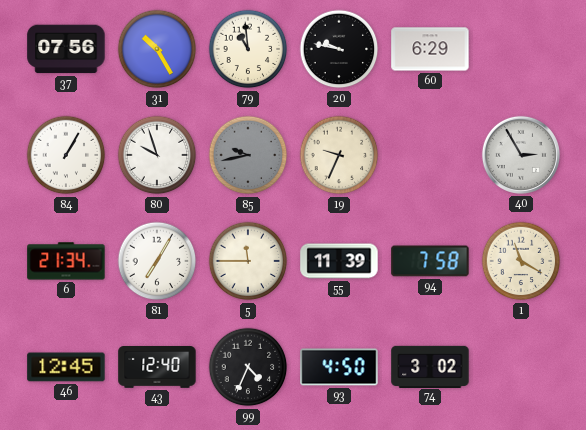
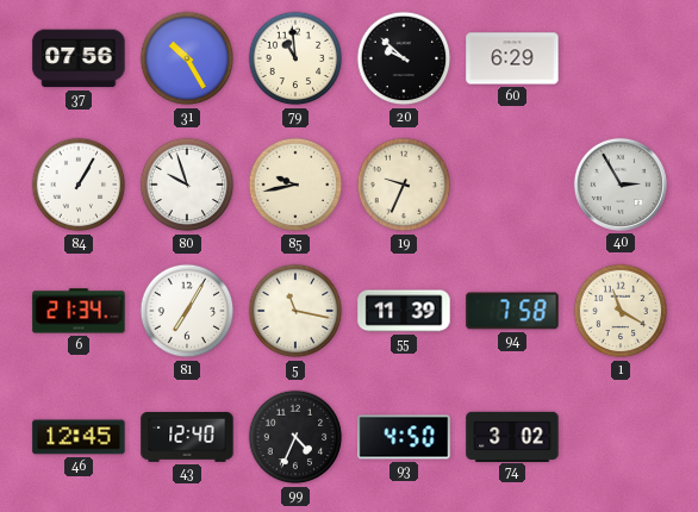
20: 9:47 -> 9:52 (404, 58)
85 dial: grey -> cream (295, 185)
5: 11:45 -> 11:17 (295, 311)
